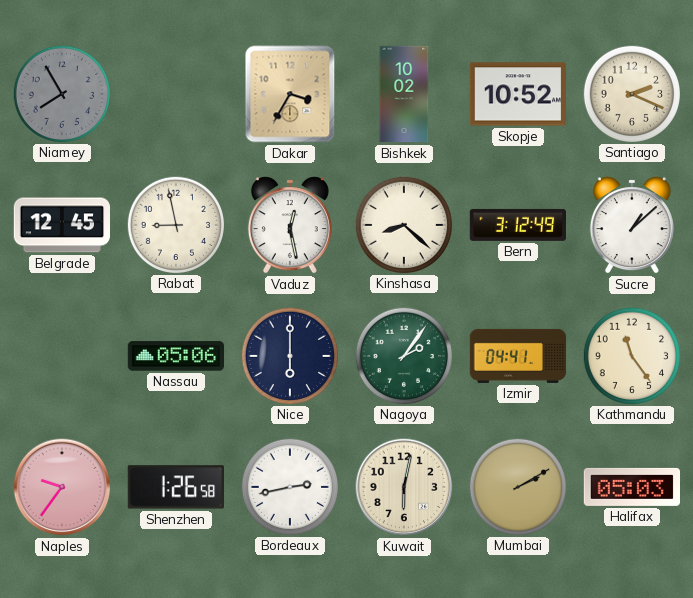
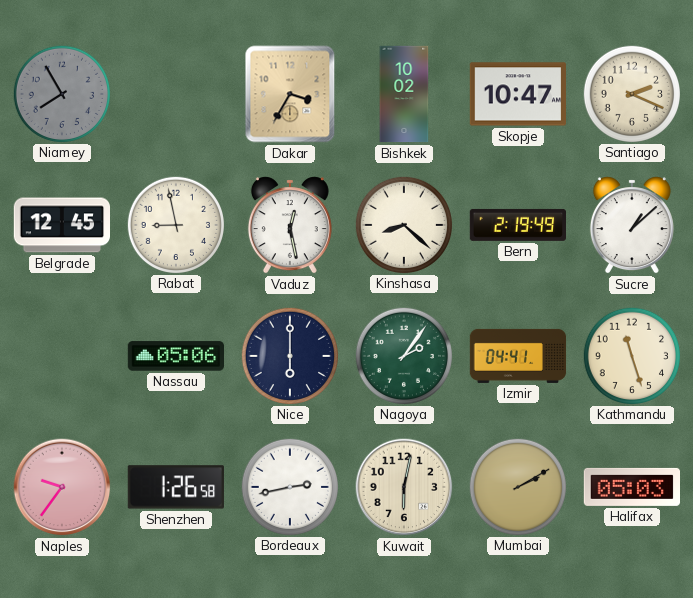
Skopje: 10:52 -> 10:47 (517, 94)
Bern: 3:12 -> 2:19 (517, 225)
Kathmandu: 11:24 -> 11:27 (631, 355)
